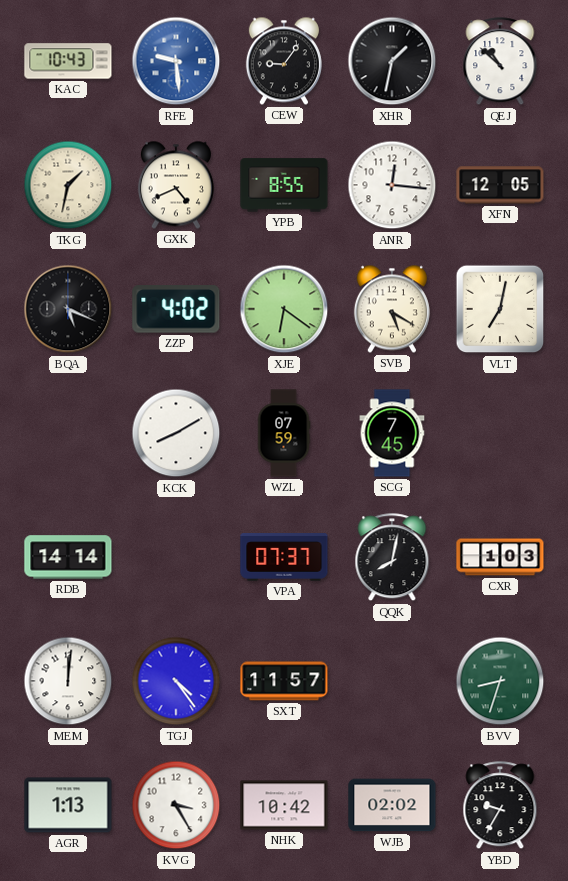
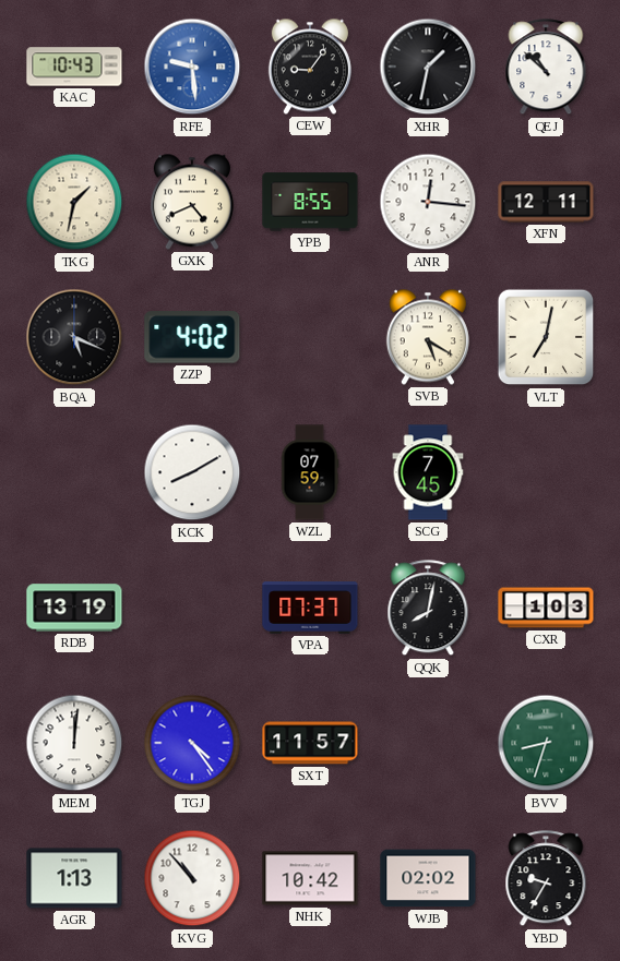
XFN: 12:05 -> 12:11 (546, 202)
XJE: 6:21 -> none (284, 309)
RDB: 14:14 -> 13:19 (74, 608)
KVG: 3:25 -> 10:53 (192, 878)
